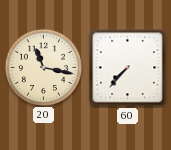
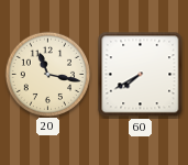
60: 7:37 -> 7:40 (141, 75)
